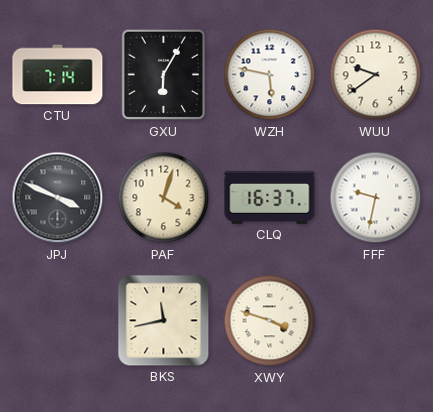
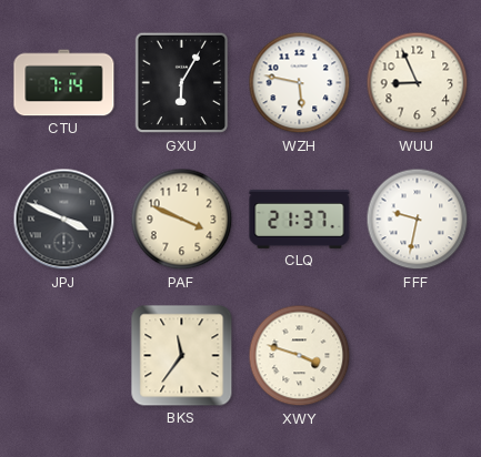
WUU: 9:39 -> 8:56 (418, 83)
PAF: 4:03 -> 3:49 (182, 220)
CLQ: 16:37 -> 21:37 (300, 219)
BKS: 11:43 -> 11:36 (182, 356)
